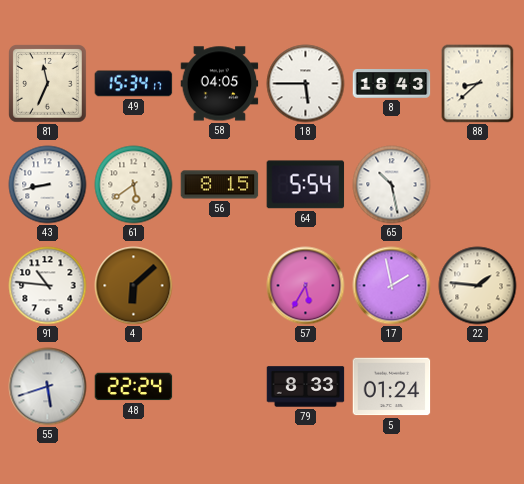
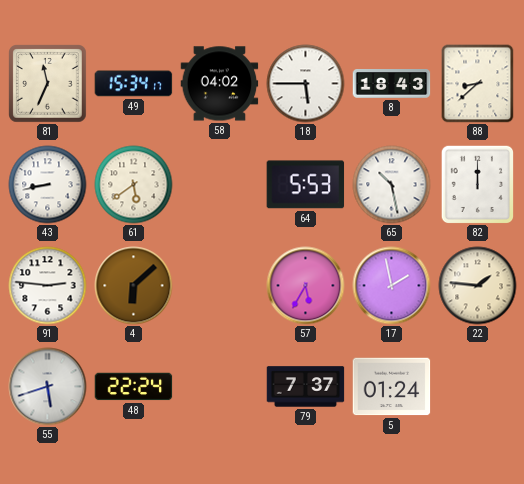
58: 04:05 -> 04:02 (220, 84)
56: 8:15 -> none (220, 185)
64: 5:54 -> 5:53 (306, 185)
82: none -> 12:00 (477, 184)
91: 10:46 -> 2:46 (48, 286)
79: 8:33 -> 7:37 (306, 387)
